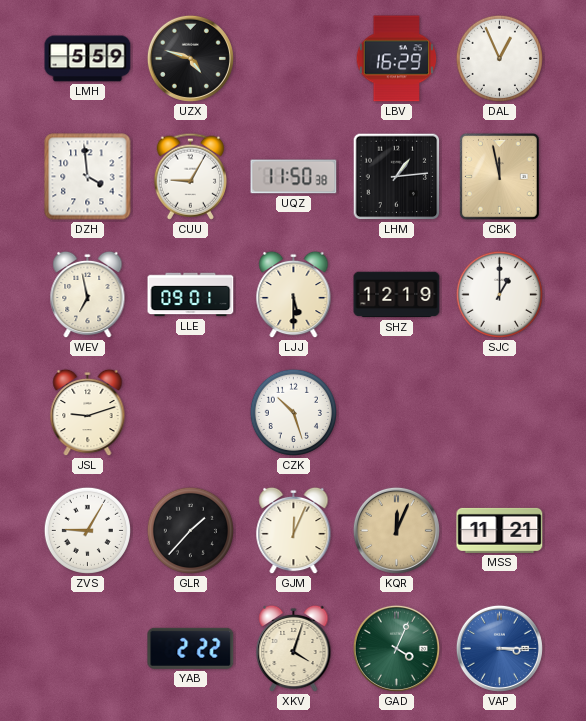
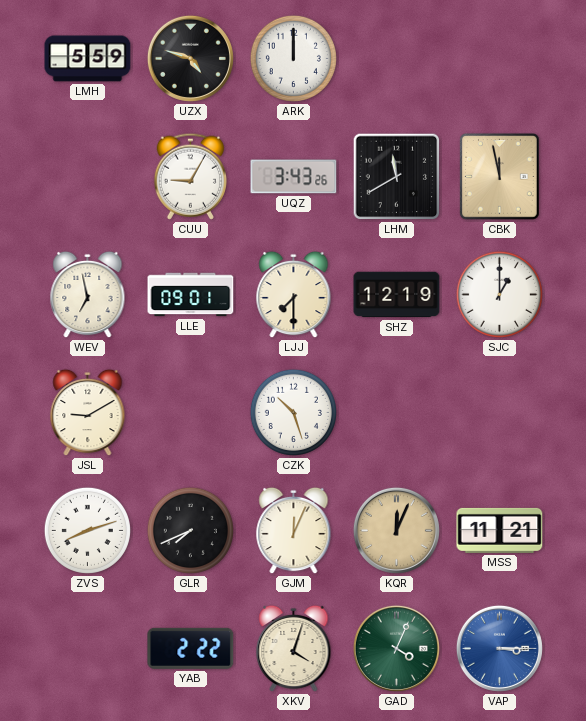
ARK: none -> 12:00 (293, 58)
LBV: 16:29 -> none (397, 59)
DAL: 12:56 -> none (499, 58)
DZH: 3:59 -> none (88, 177)
UQZ: 11:50 -> 3:43 (294, 177)
LHM: 1:14 -> 11:40 (397, 177)
LJJ: 5:30 -> 7:30 (294, 295)
JSL: 9:12 -> 9:10 (88, 413)
ZVS: 9:05 -> 8:12 (87, 530)
GLR: 1:37 -> 7:41 (190, 530)
